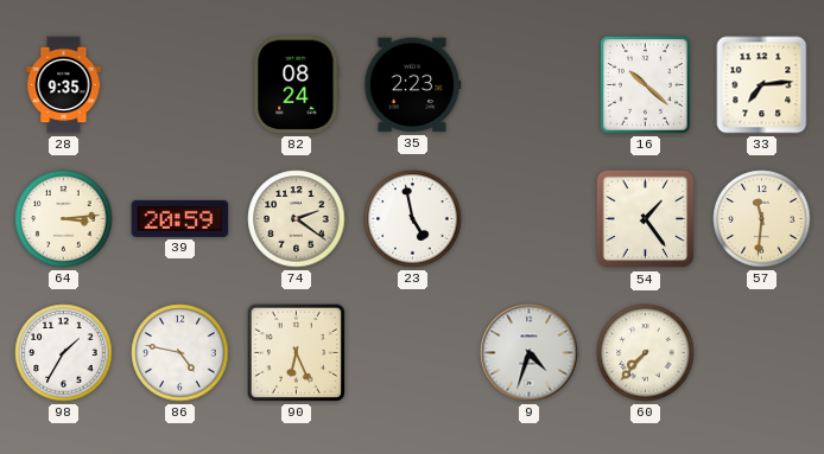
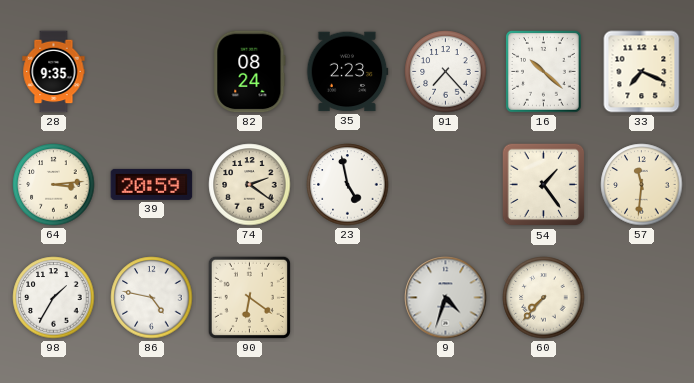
91: none -> 7:23 (446, 72)
33: 7:14 -> 7:19 (642, 72)
90: 6:26 -> 6:21 (249, 297)
